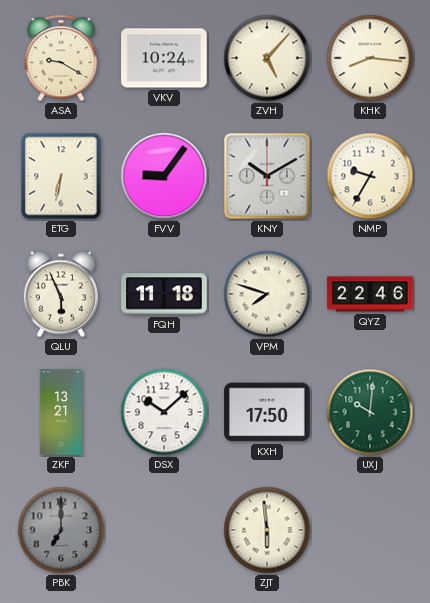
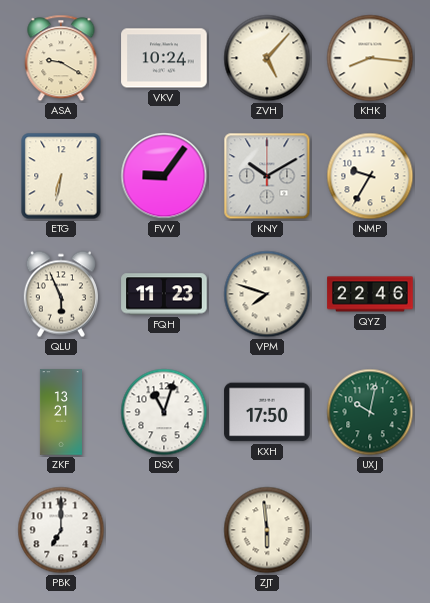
FQH: 11:18 -> 11:23 (164, 294)
DSX: 10:08 -> 11:03 (164, 412)
UXJ: 10:01 -> 10:02 (370, 412)
PBK dial: grey -> white (61, 530)
